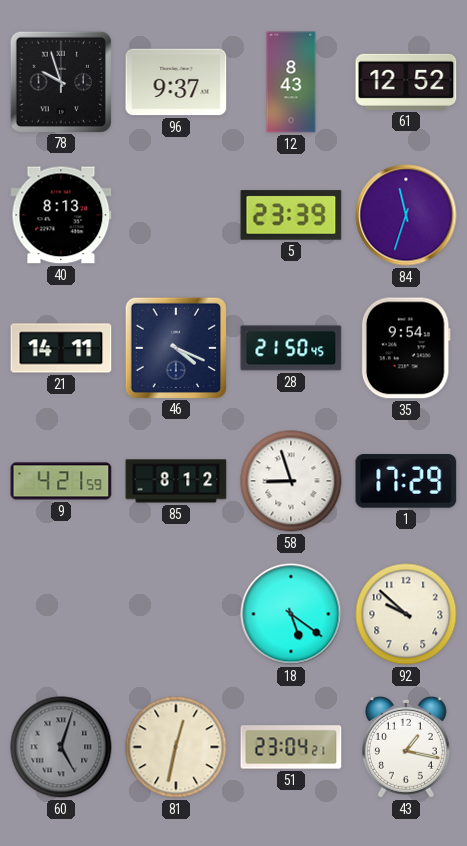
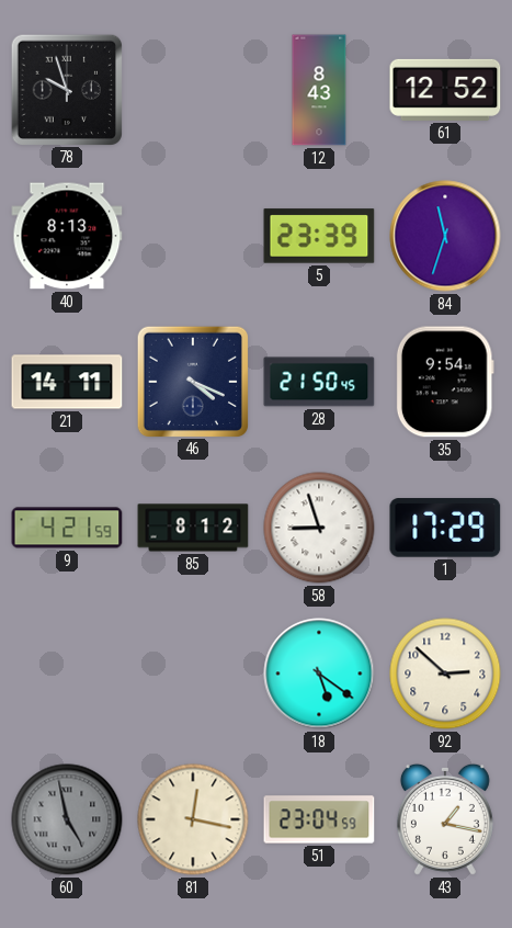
96: 9:37 -> none (176, 82)
92: 9:52 -> 2:52 (445, 674)
60: 5:03 -> 4:58 (67, 819)
81: 12:32 -> 12:17 (193, 819)
51: 23:04:21 -> 23:04:59 (319, 819)
